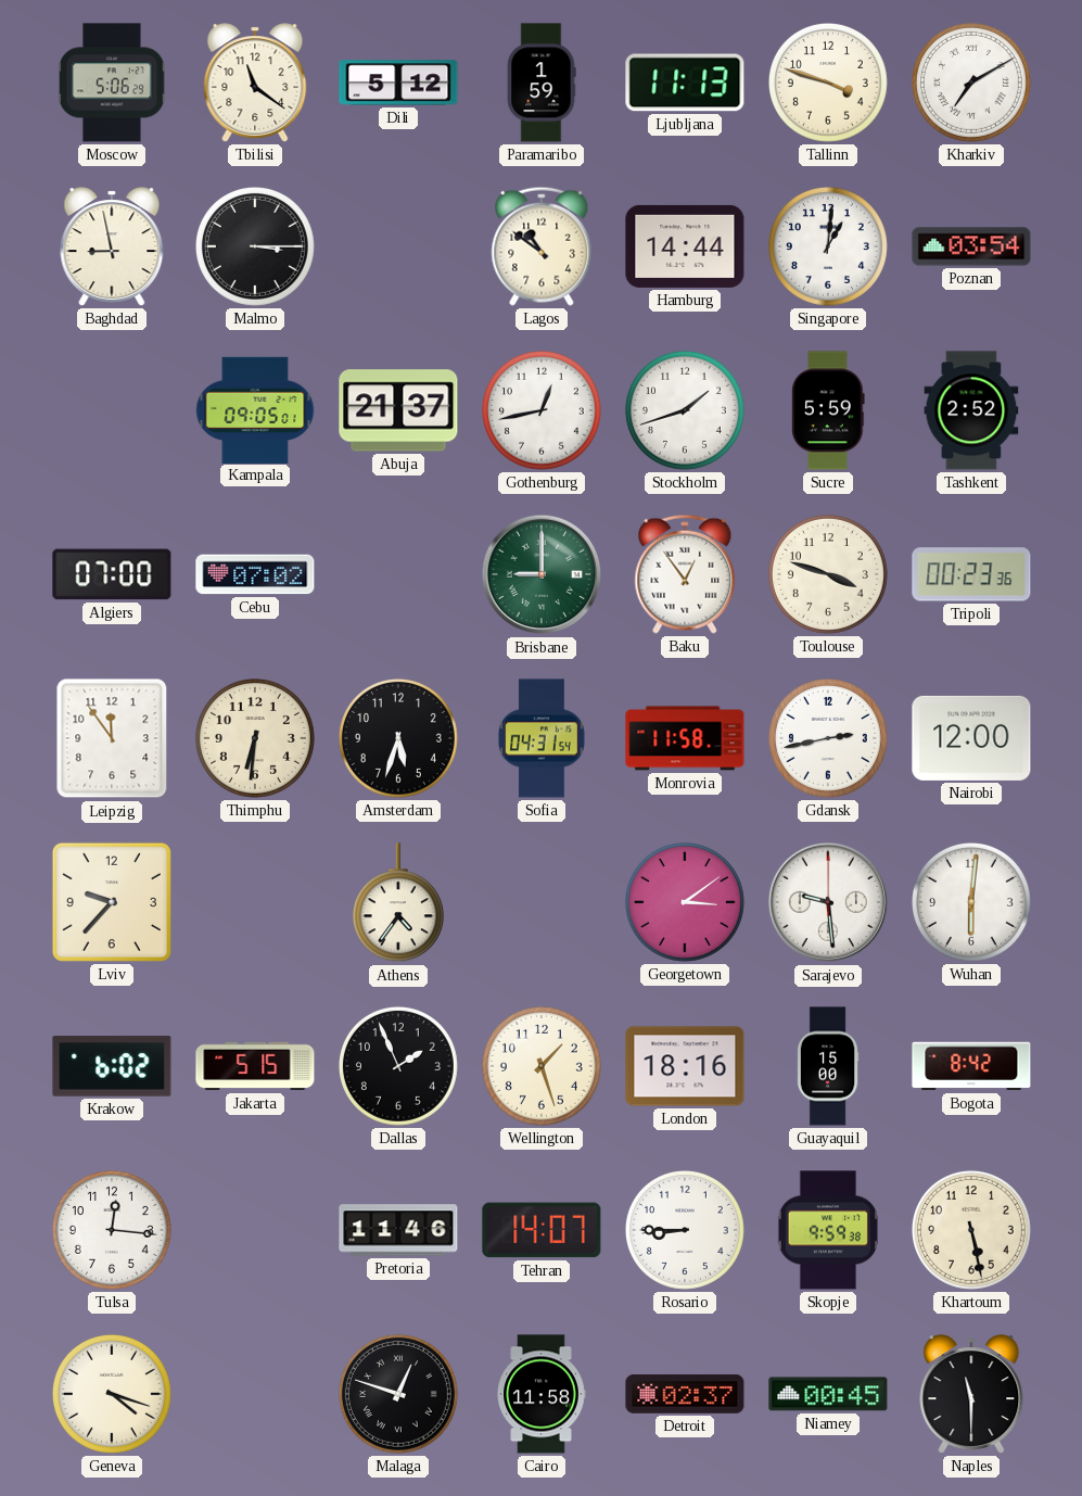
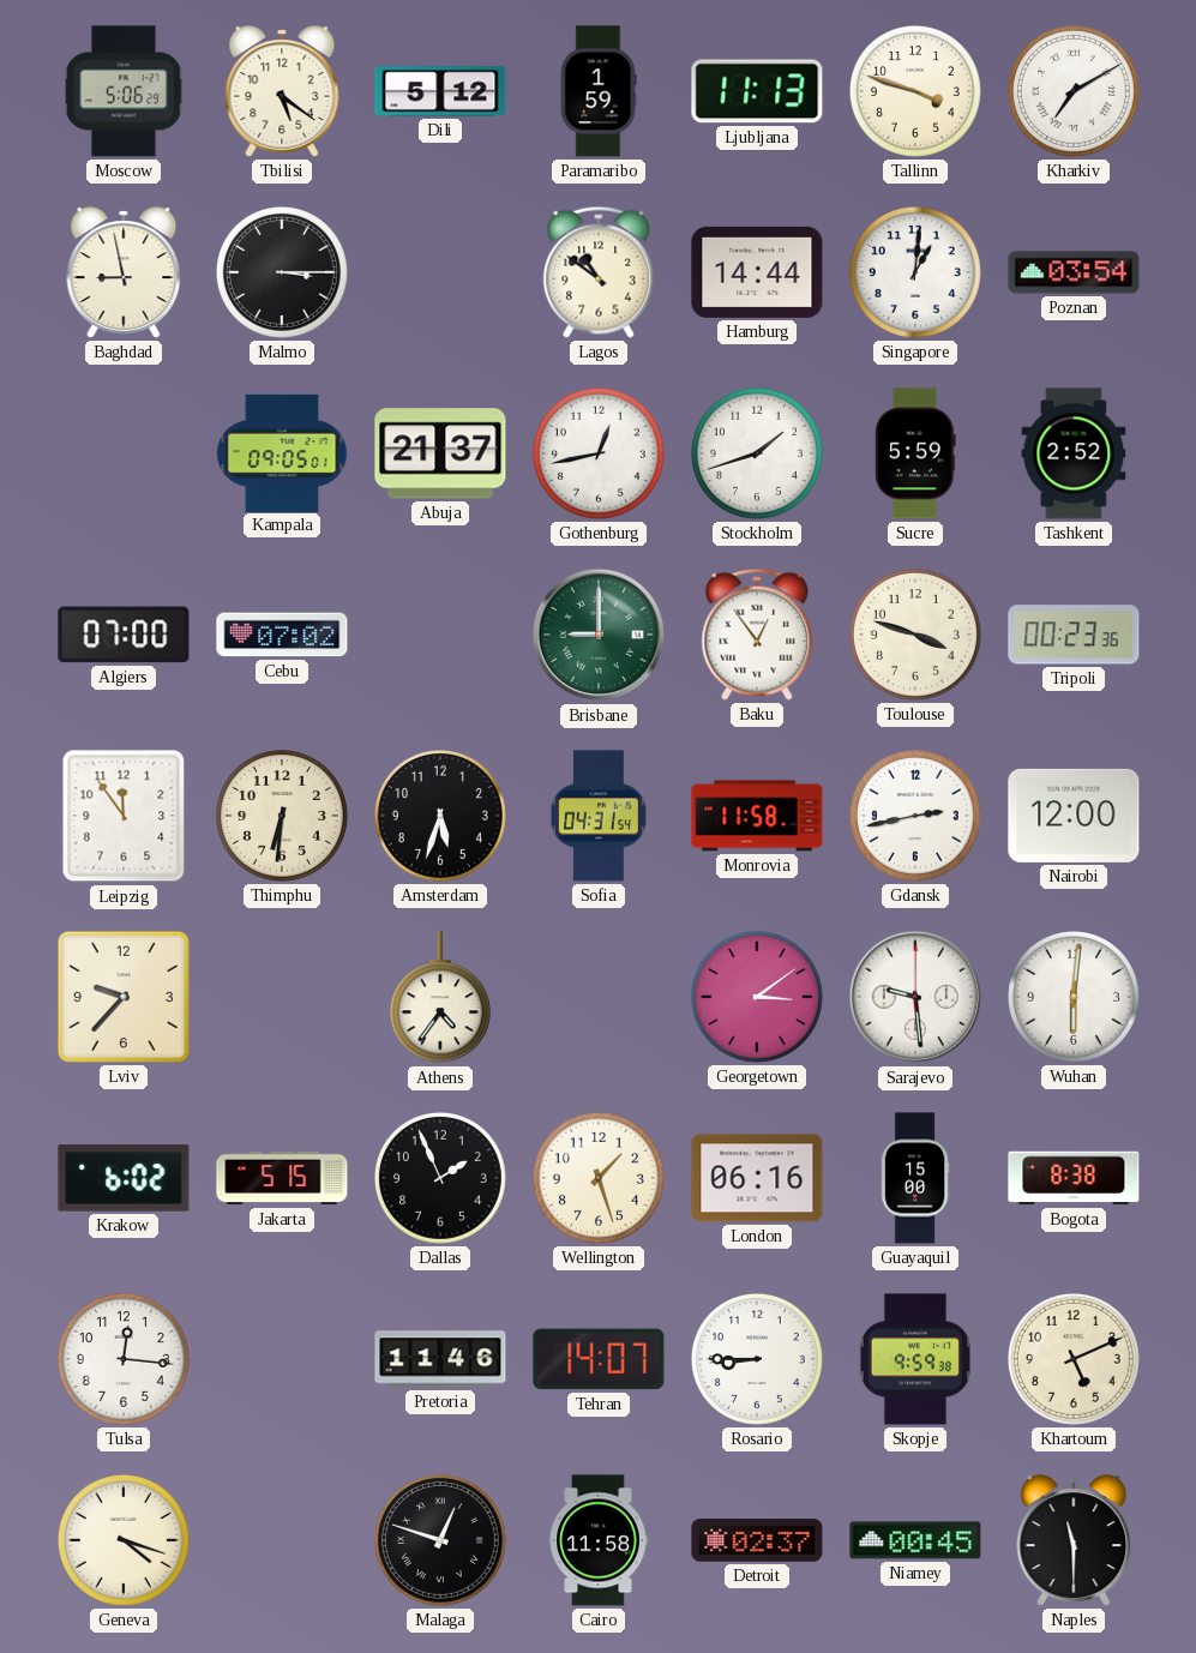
Tbilisi: 11:21 -> 5:21 (282, 91)
London: 18:16 -> 06:16 (757, 1178)
Bogota: 8:42 -> 8:38 (1074, 1178)
Khartoum: 5:28 -> 5:11 (1074, 1359)
